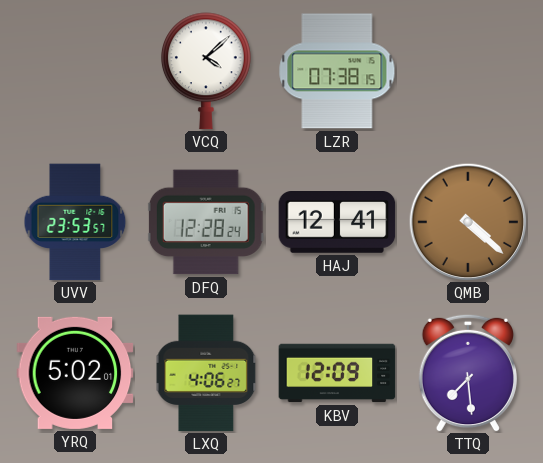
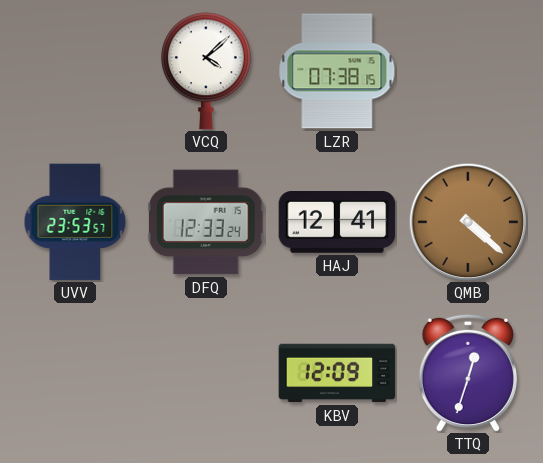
DFQ: 12:28 -> 12:33 (206, 222)
YRQ: 5:02 -> none (75, 373)
LXQ: 4:06 -> none (206, 373)
TTQ: 7:29 -> 12:33 (468, 373)
